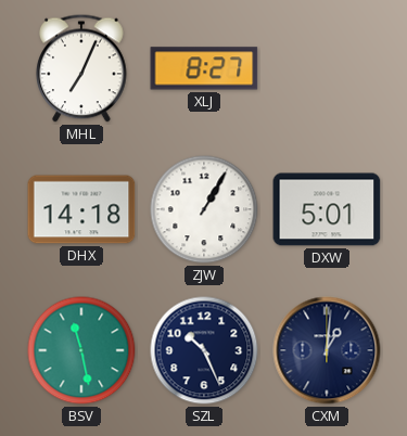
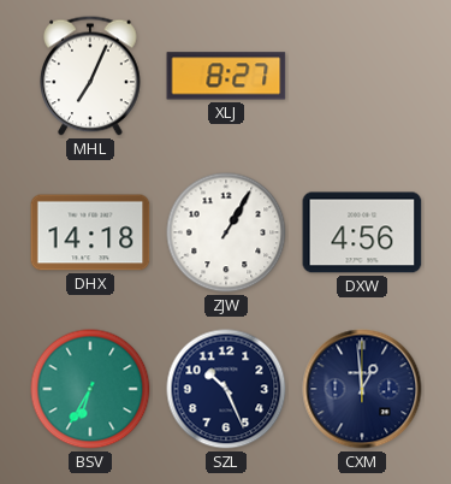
DXW: 5:01 -> 4:56 (362, 232)
BSV: 11:28 -> 6:35 (90, 389)
CXM: 1:01 -> 12:59 (362, 389)
